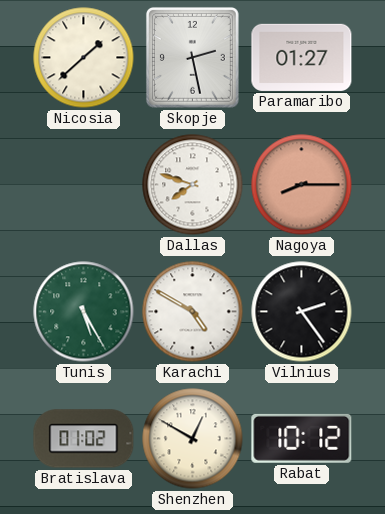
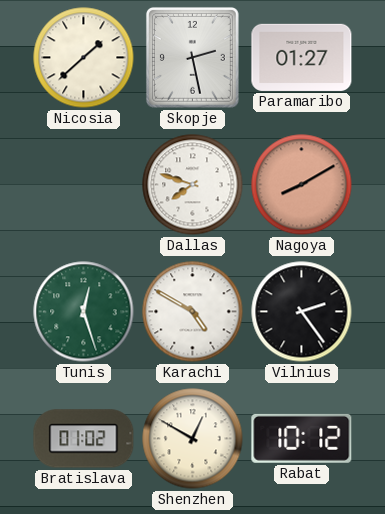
Nagoya: 8:15 -> 8:10 (302, 185)
Tunis: 5:25 -> 12:27 (84, 312)
